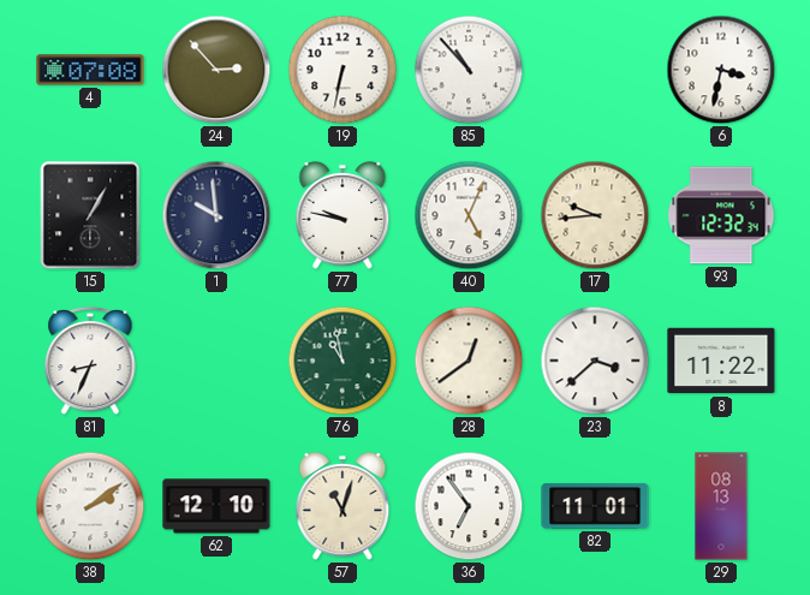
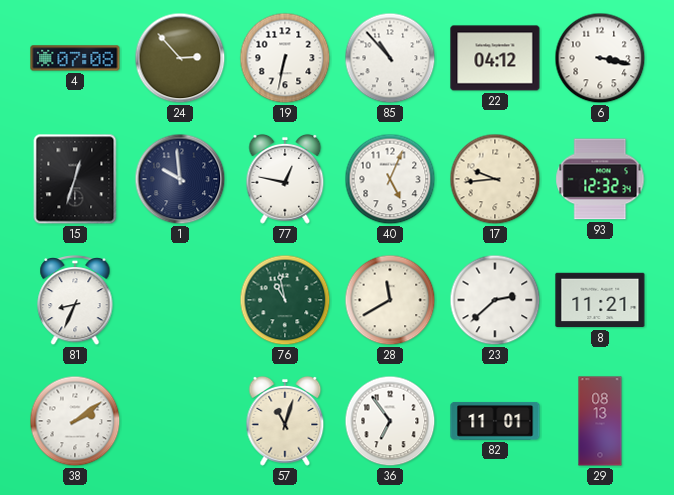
22: none -> 04:12 (495, 58)
6: 3:32 -> 3:17 (600, 58)
15: 1:05 -> 12:33 (75, 179)
77: 9:47 -> 12:47 (285, 179)
28: 12:39 -> 11:40 (390, 300)
23: 3:38 -> 2:38 (495, 300)
8: 11:22 -> 11:21 (600, 300)
62: 12:10 -> none (216, 506)
